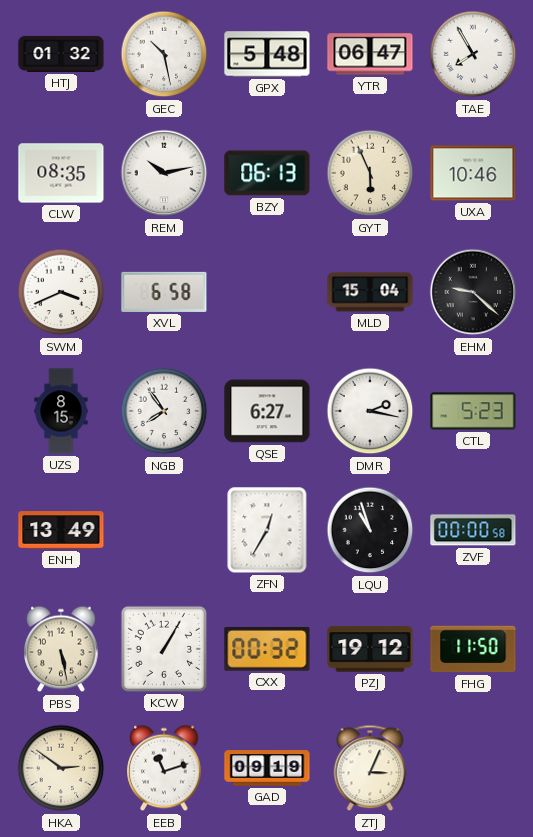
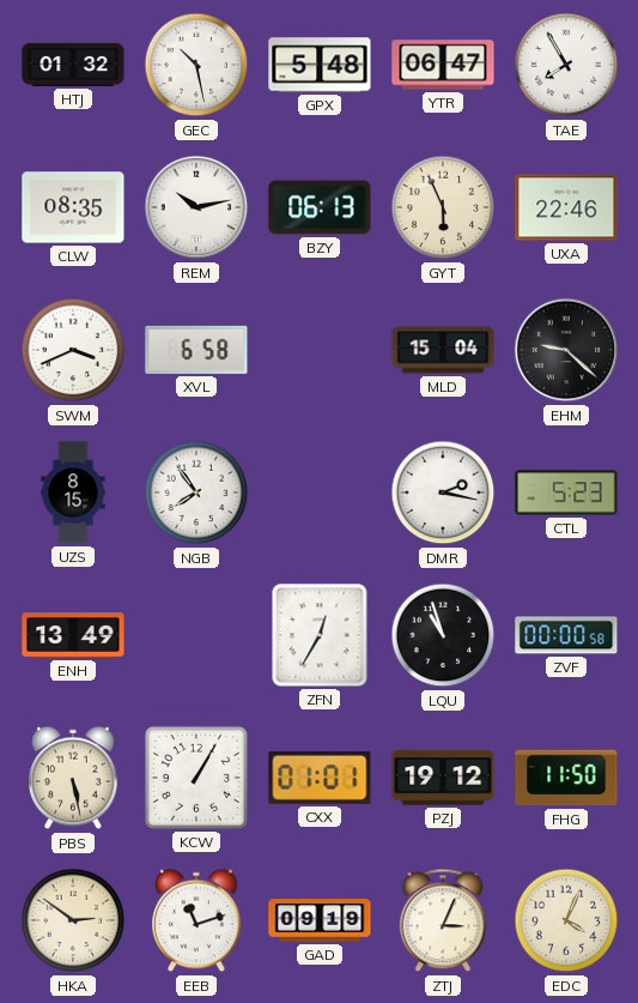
UXA: 10:46 -> 22:46 (566, 207)
QSE: 6:27 -> none (267, 411)
CXX: 00:32 -> 01:01 (320, 778)
EDC: none -> 4:04 (566, 920)
